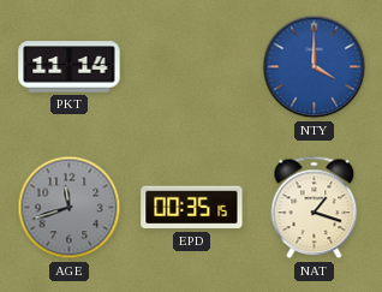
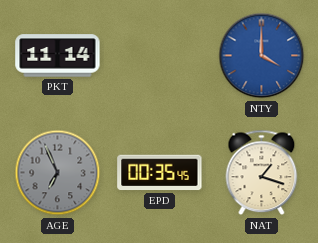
AGE: 11:42 -> 6:56 (58, 173)
EPD: 00:35:15 -> 00:35:45 (160, 173)
